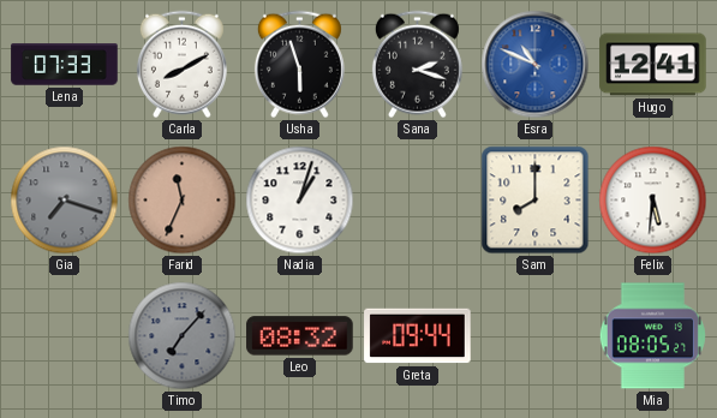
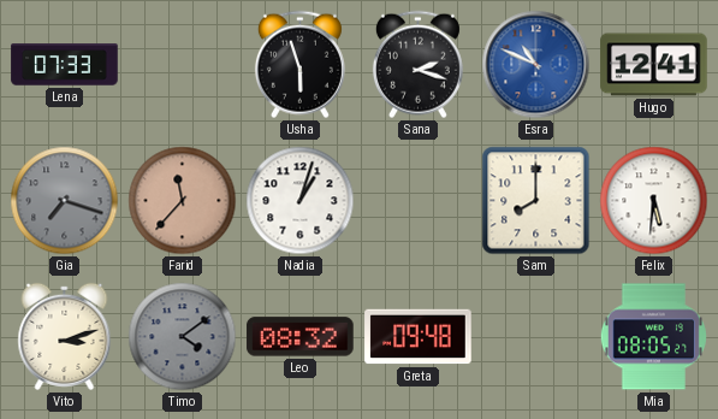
Carla: 8:10 -> none (181, 65)
Farid: 11:34 -> 11:37 (183, 201)
Vito: none -> 3:12 (65, 336)
Timo: 7:07 -> 4:09 (183, 337)
Greta: 09:44 -> 09:48 (419, 337)
